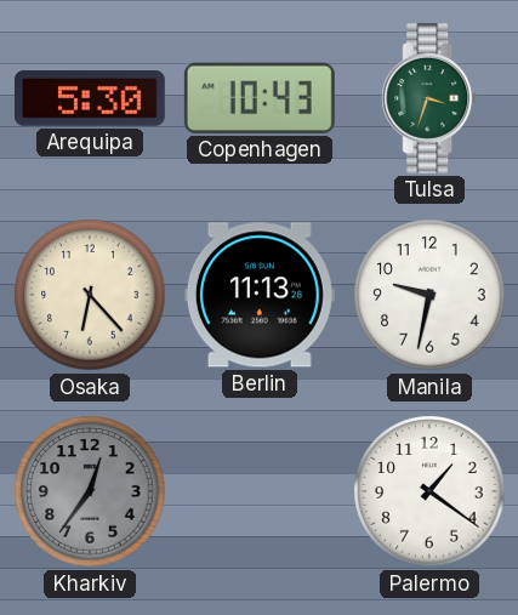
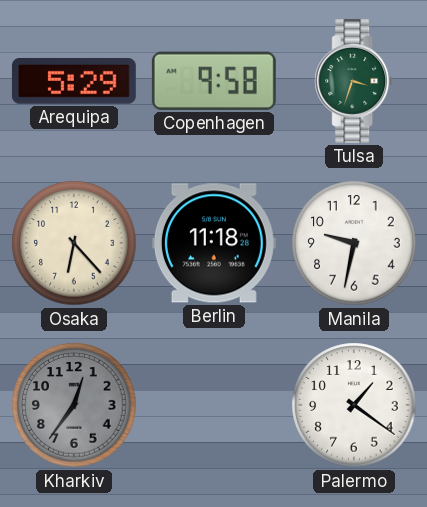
Arequipa: 5:30 -> 5:29 (74, 82)
Copenhagen: 10:43 -> 9:58 (214, 81)
Berlin: 11:13 -> 11:18 (214, 243)
